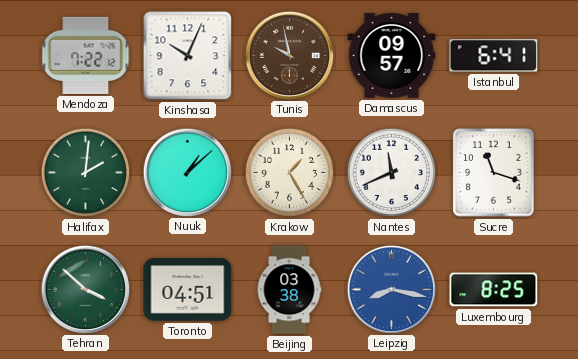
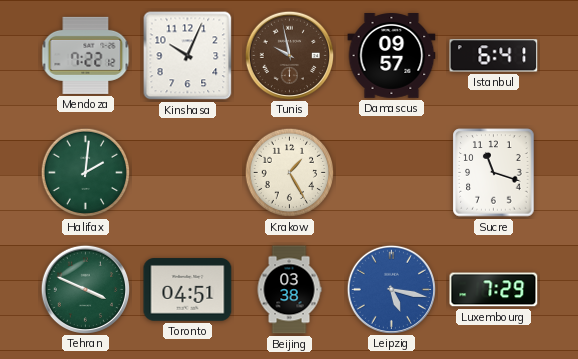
Nuuk: 1:08 -> none (187, 172)
Nantes: 11:41 -> none (392, 173)
Tehran: 3:52 -> 3:49 (85, 289)
Leipzig: 8:17 -> 5:17 (391, 289)
Luxembourg: 8:25 -> 7:29 (494, 290)
